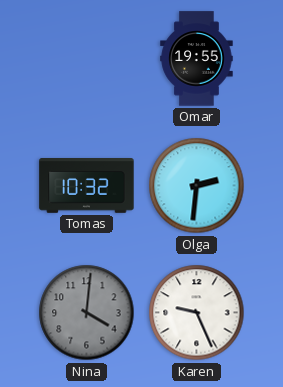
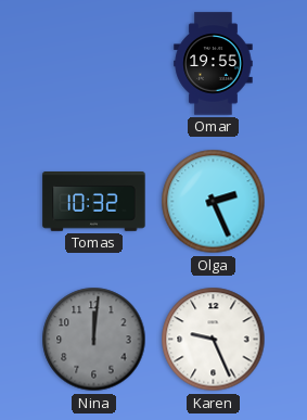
Olga: 2:31 -> 2:26 (214, 202)
Nina: 4:01 -> 12:01 (94, 340)
